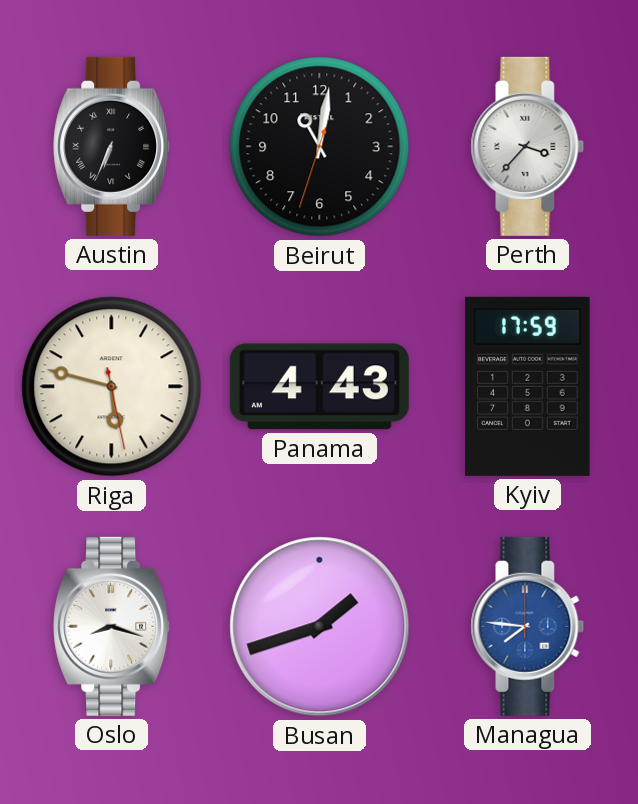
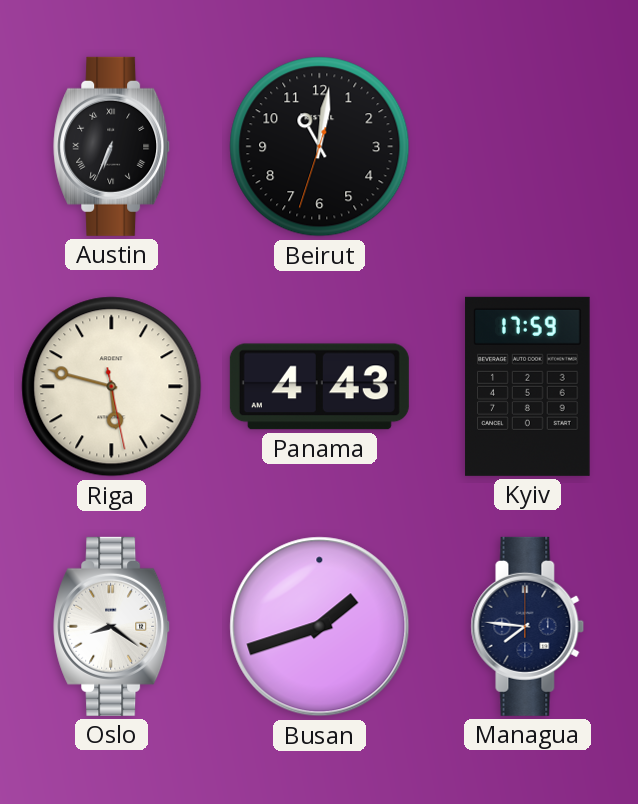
Perth: 3:37 -> none (528, 146)
Oslo: 8:18 -> 8:21 (112, 626)
Managua dial: blue -> navy (528, 626)
